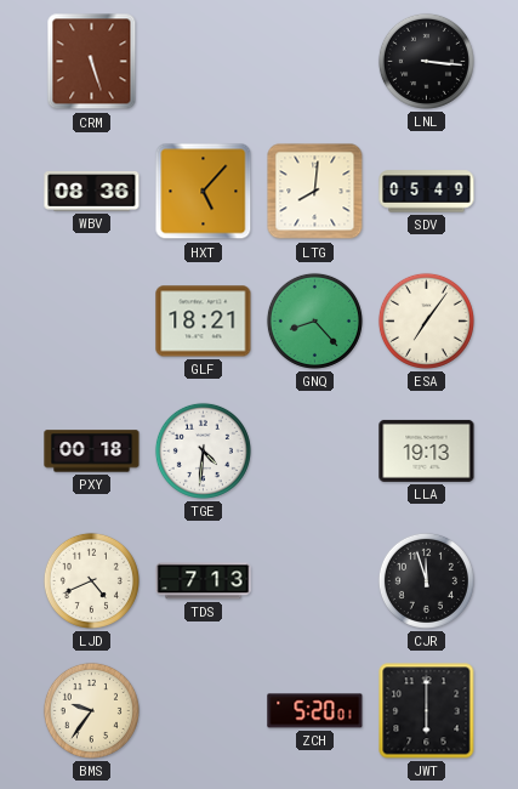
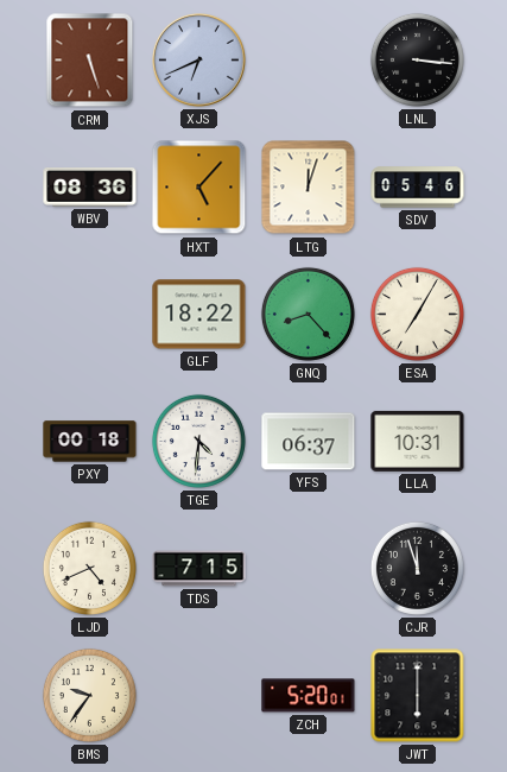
XJS: none -> 6:41 (199, 61)
LTG: 8:01 -> 12:03 (309, 188)
SDV: 05:49 -> 05:46 (418, 188)
GLF: 18:21 -> 18:22 (199, 315)
ESA: 7:06 -> 7:05 (417, 314)
YFS: none -> 06:37 (309, 442)
LLA: 19:13 -> 10:31 (418, 441)
TDS: 7:13 -> 7:15 (199, 569)
